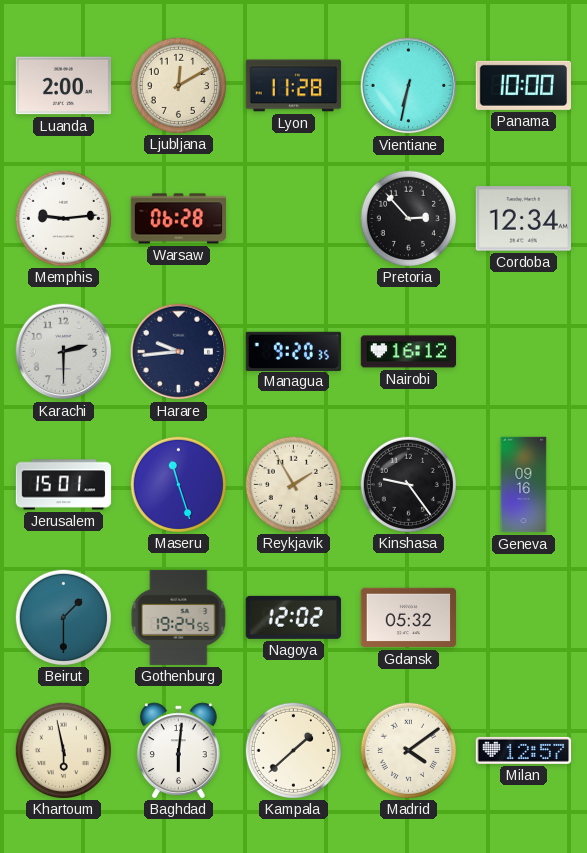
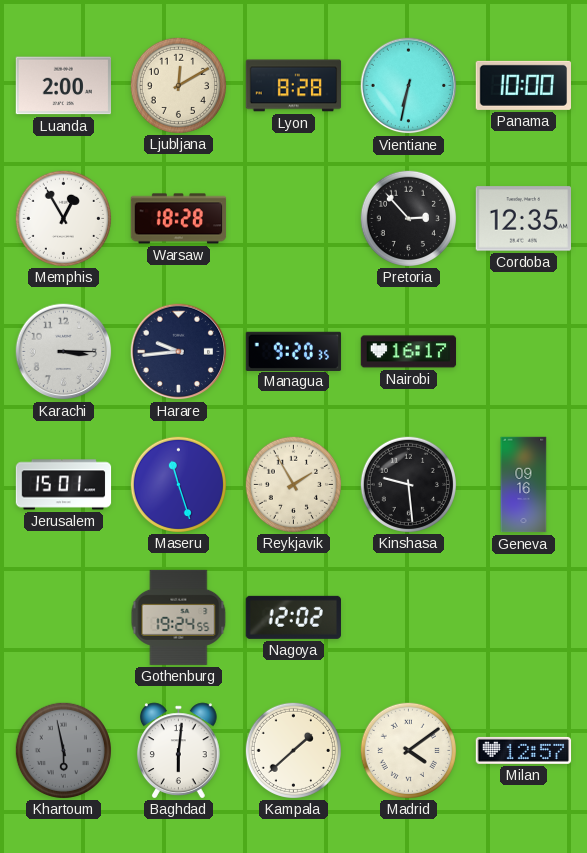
Lyon: 11:28 -> 8:28 (294, 86)
Memphis: 9:14 -> 12:55 (63, 218)
Warsaw: 06:28 -> 18:28 (179, 219)
Cordoba: 12:34 -> 12:35 (523, 219)
Karachi: 2:30 -> 3:15 (64, 352)
Nairobi: 16:12 -> 16:17 (409, 352)
Kinshasa: 9:24 -> 9:29 (408, 484)
Beirut: 1:30 -> none (63, 617)
Gdansk: 05:32 -> none (409, 618)
Khartoum dial: cream -> grey (63, 750)
